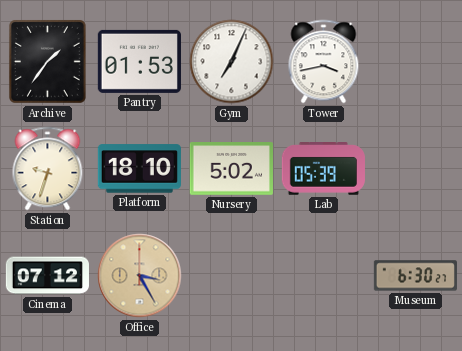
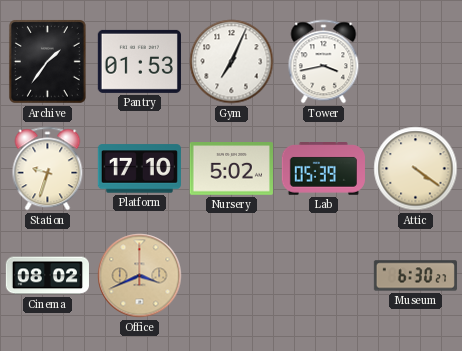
Platform: 18:10 -> 17:10 (139, 169)
Attic: none -> 4:21 (416, 169)
Cinema: 07:12 -> 08:02 (47, 276)
Office: 3:25 -> 3:41 (140, 276)
